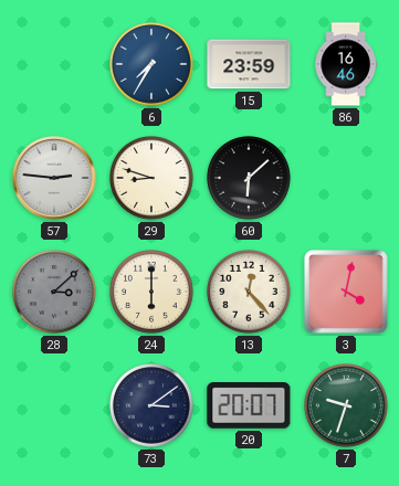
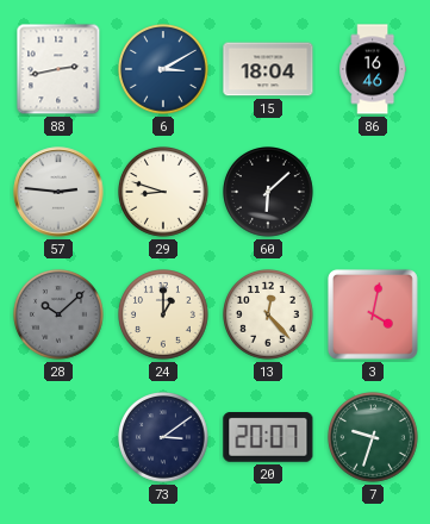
88: none -> 2:43 (58, 69)
6: 7:35 -> 3:10 (164, 70)
15: 23:59 -> 18:04 (268, 69)
28: 3:08 -> 10:08 (60, 316)
24: 6:00 -> 1:00 (164, 316)
